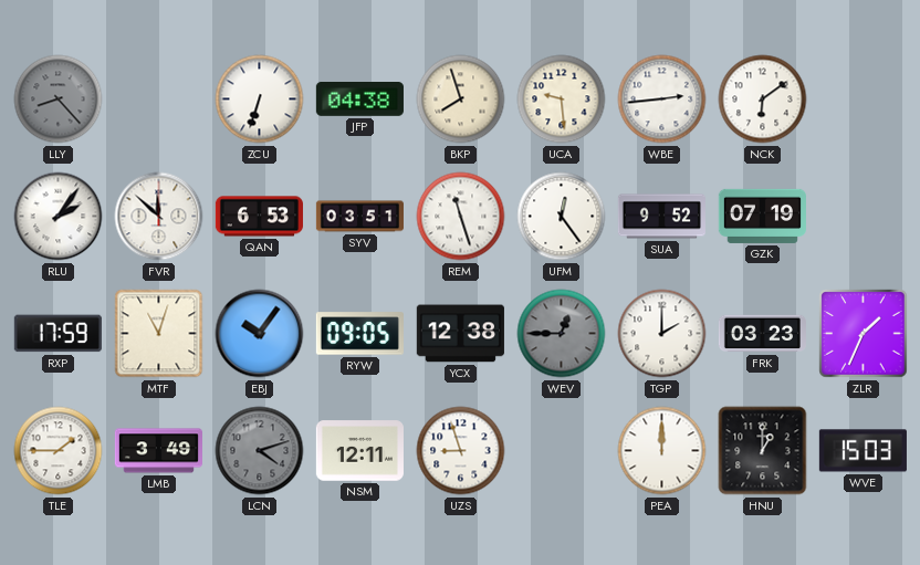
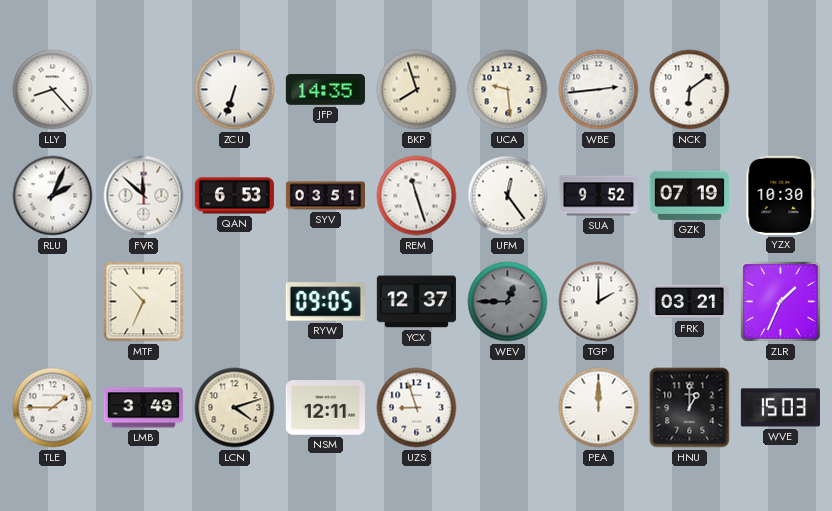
LLY dial: grey -> white (53, 90)
JFP: 04:38 -> 14:35 (325, 90)
RLU: 2:06 -> 2:04 (53, 196)
YZX: none -> 10:30 (781, 195)
RXP: 17:59 -> none (57, 334)
MTF: 11:03 -> 10:34 (144, 302)
EBJ: 10:06 -> none (260, 334)
YCX: 12:38 -> 12:37 (416, 302)
FRK: 03:23 -> 03:21 (689, 302)
LCN dial: grey -> cream (235, 408)
